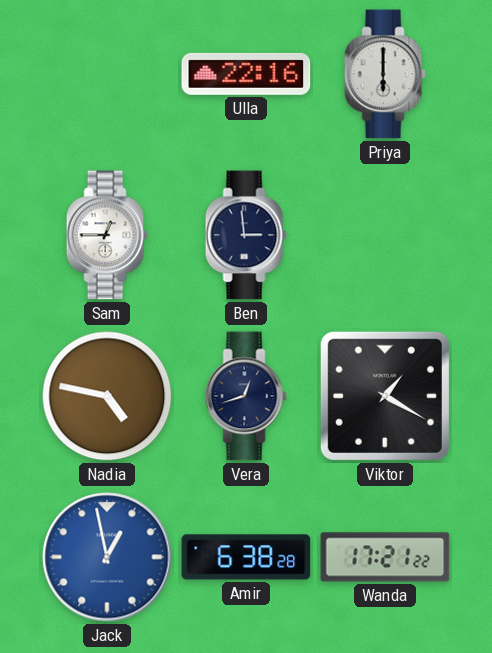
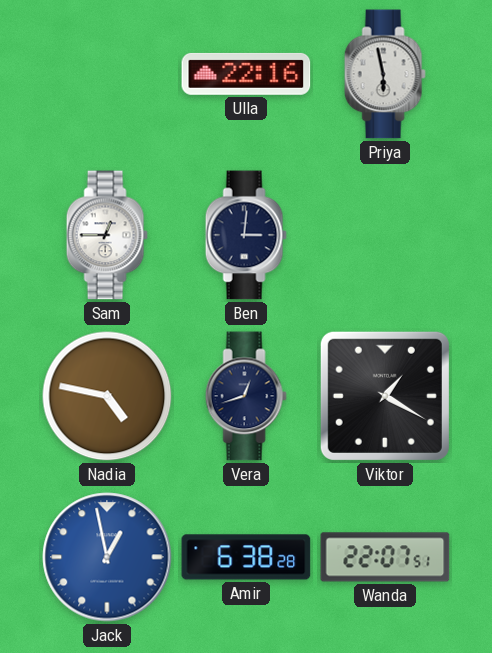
Priya: 6:00 -> 5:58 (385, 74)
Ben: 2:59 -> 3:01 (246, 235)
Wanda: 17:21 -> 22:07 (385, 557)
